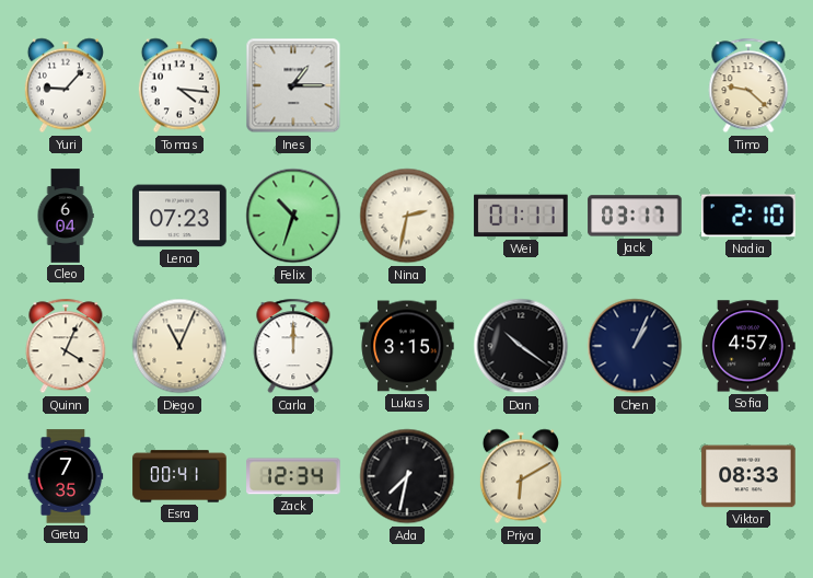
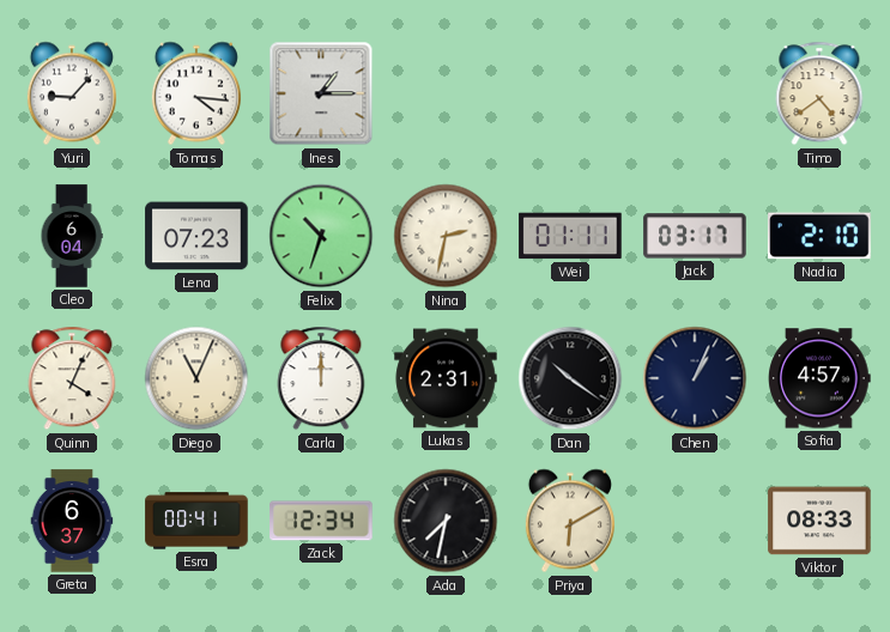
Timo: 9:22 -> 4:39 (819, 93)
Lukas: 3:15 -> 2:31 (446, 378)
Greta: 7:35 -> 6:37 (72, 521)
